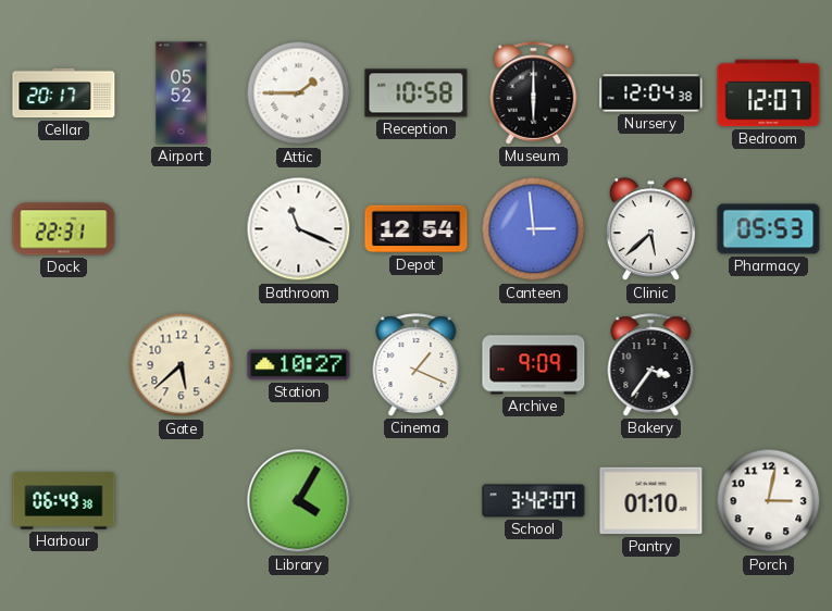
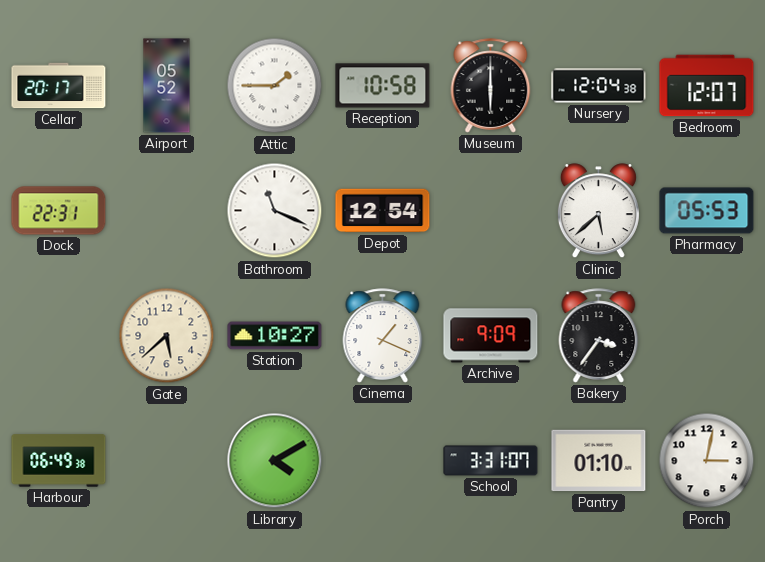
Canteen: 2:59 -> none (534, 229)
Library: 4:05 -> 4:10 (275, 461)
School: 3:42 -> 3:31 (491, 461)
